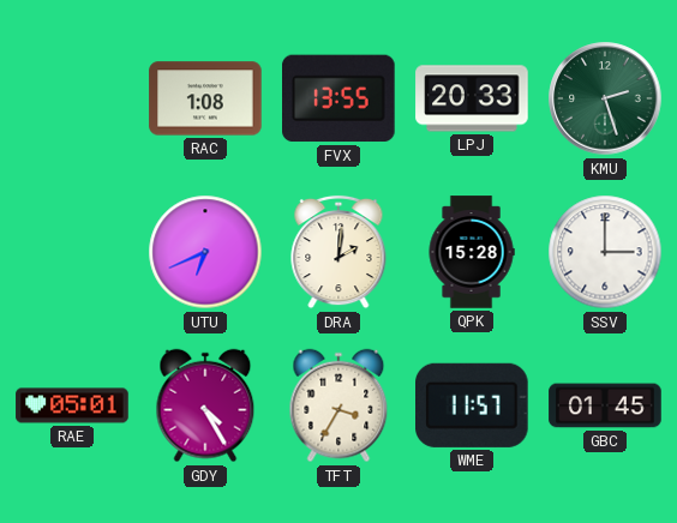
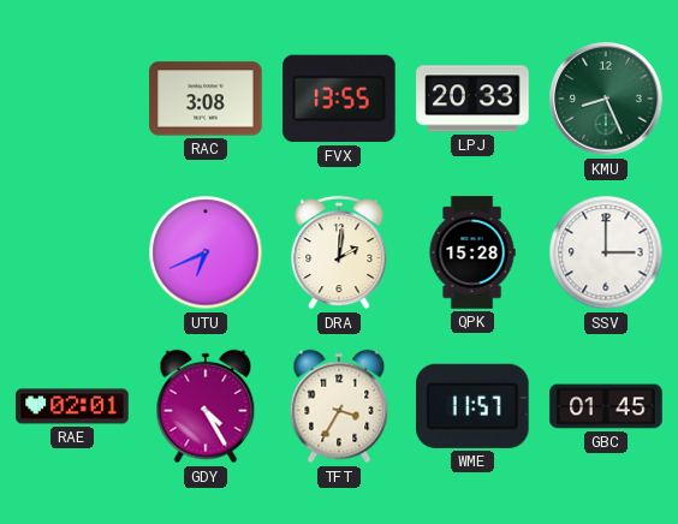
RAC: 1:08 -> 3:08 (206, 99)
KMU: 2:27 -> 8:26 (606, 99)
RAE: 05:01 -> 02:01 (72, 406)
